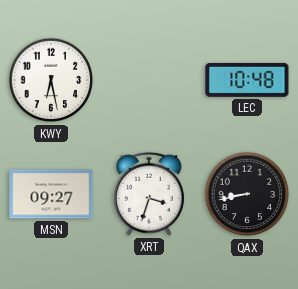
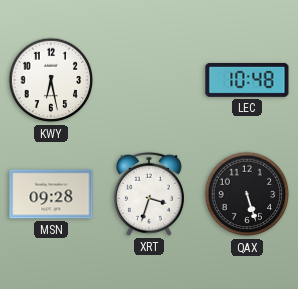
MSN: 09:27 -> 09:28 (51, 194)
QAX: 8:43 -> 5:27 (247, 194)
